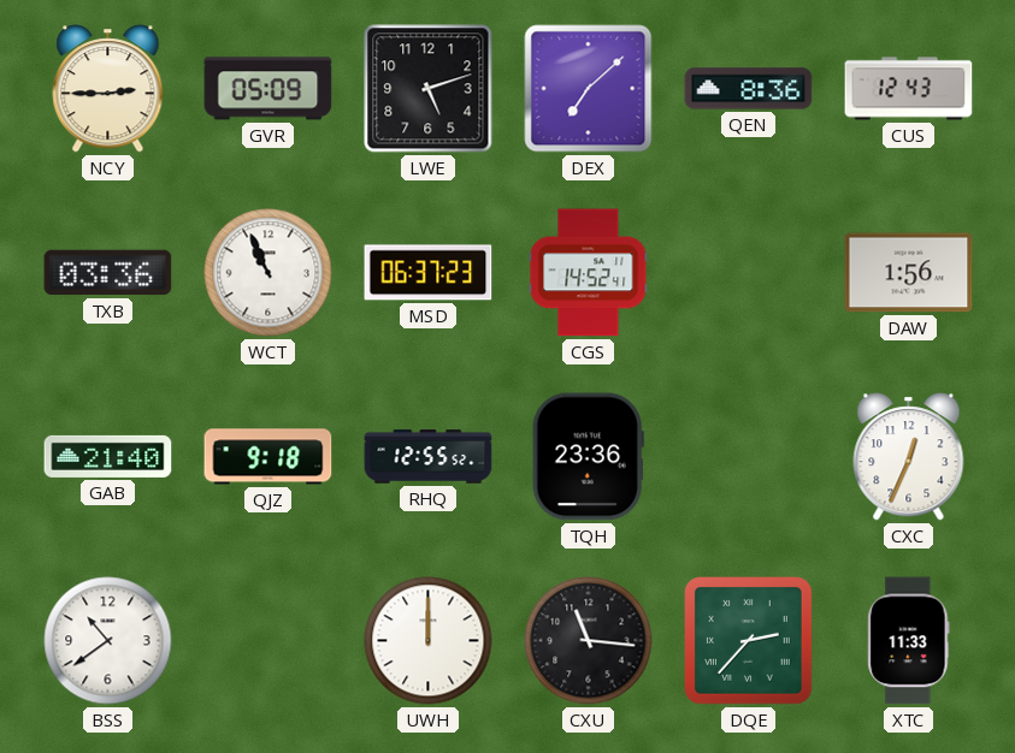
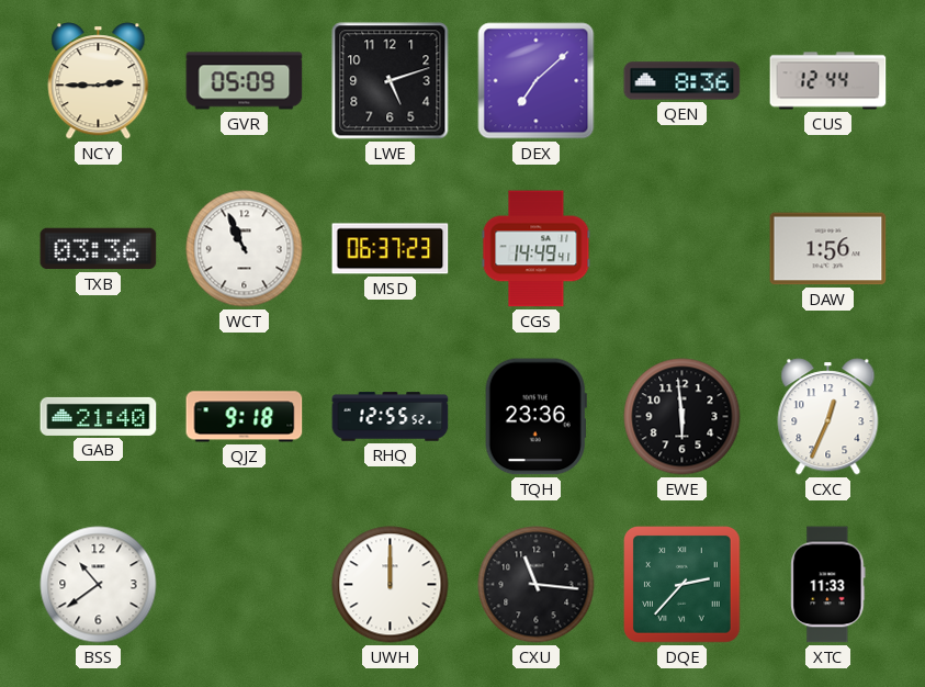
CUS: 12:43 -> 12:44 (828, 81)
CGS: 14:52 -> 14:49 (537, 249)
EWE: none -> 5:59 (683, 417)
